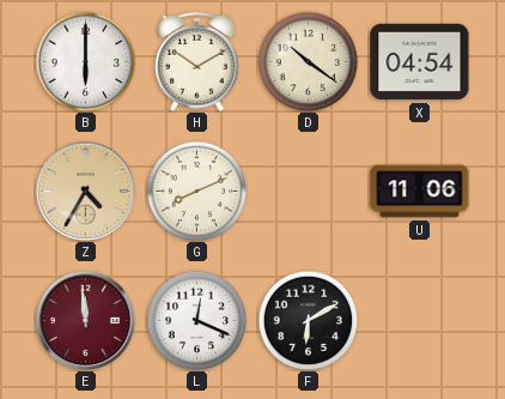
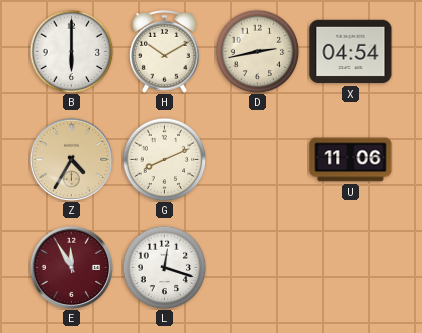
D: 10:21 -> 2:43 (257, 51)
E: 11:59 -> 11:55 (71, 267)
L: 12:19 -> 12:18 (164, 267)
F: 6:10 -> none (308, 320)
